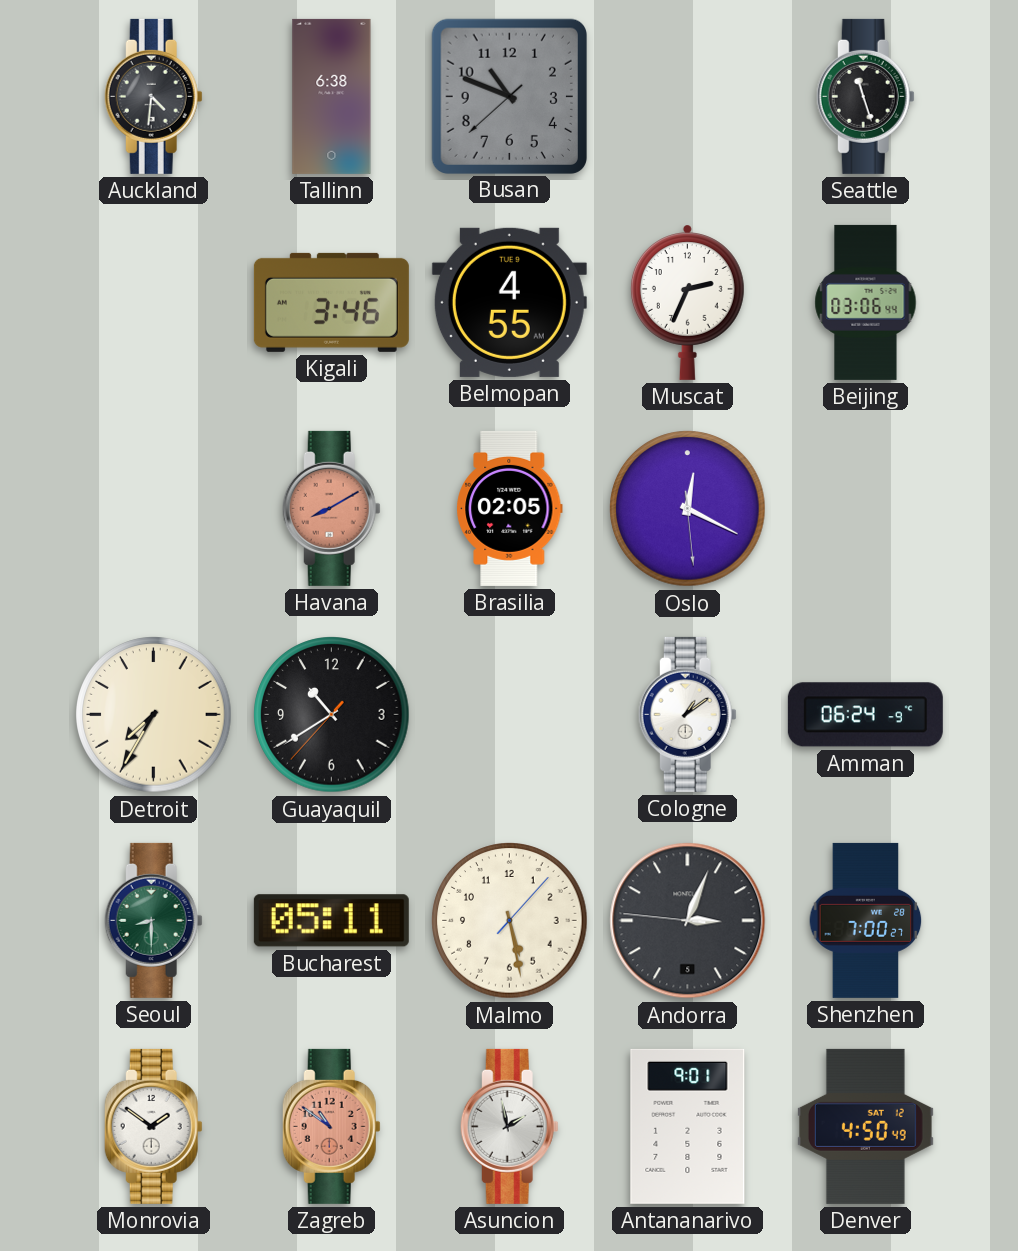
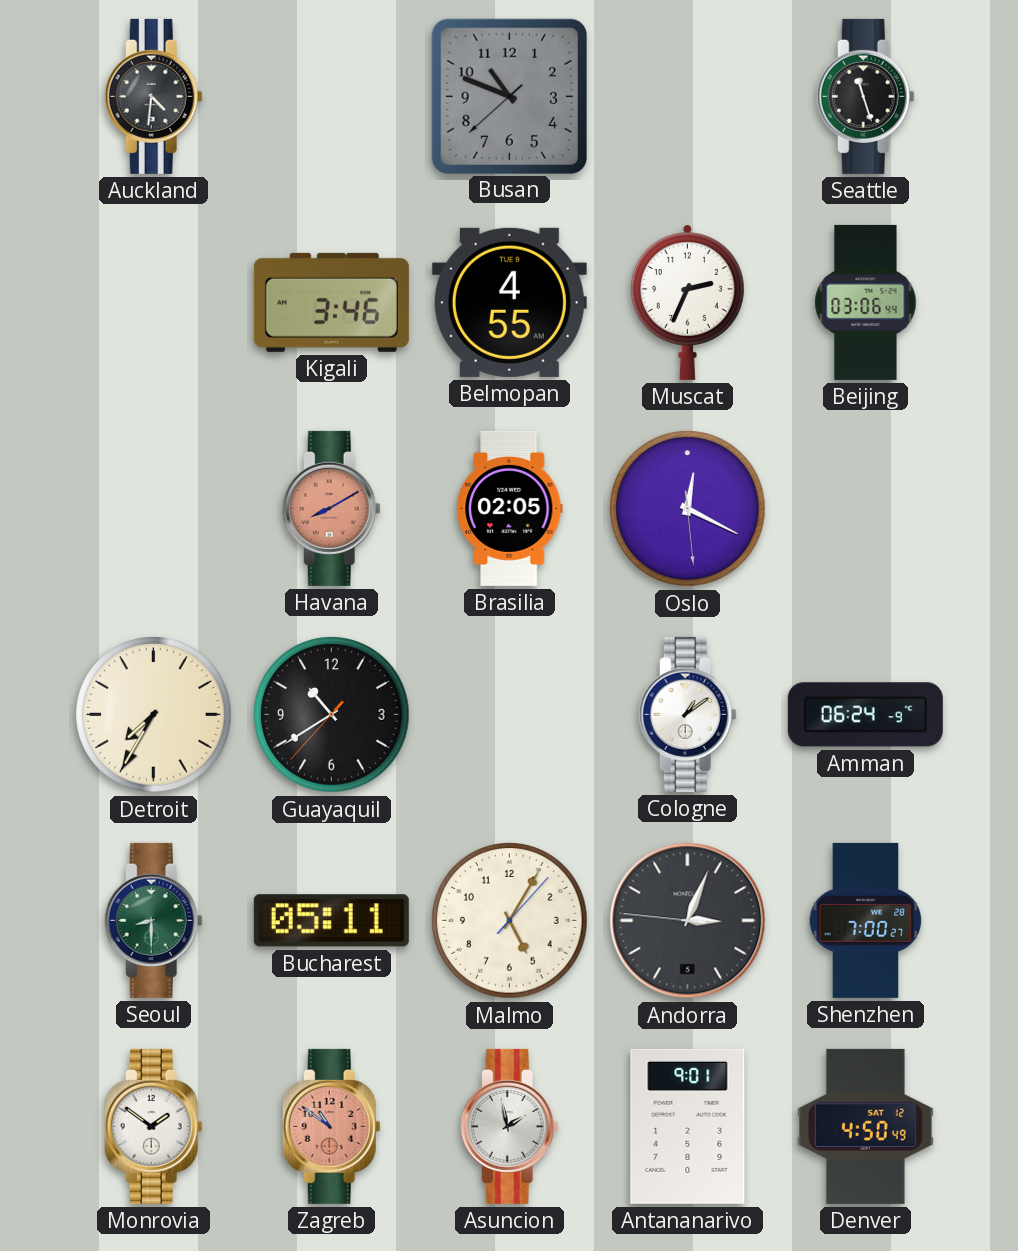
Tallinn: 6:38 -> none (332, 96)
Malmo: 5:28 -> 5:05 (510, 921)
